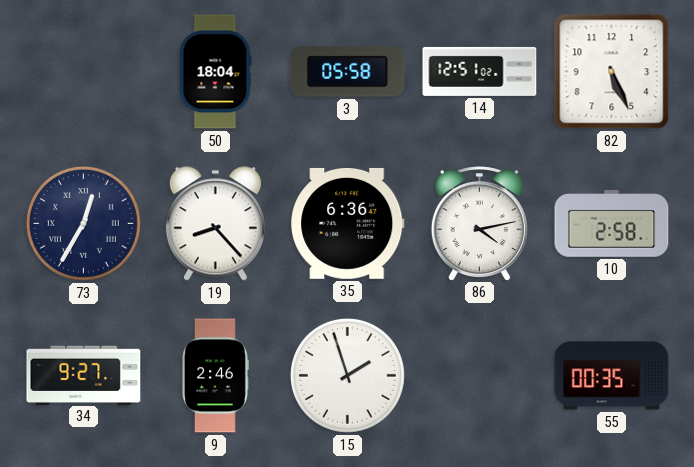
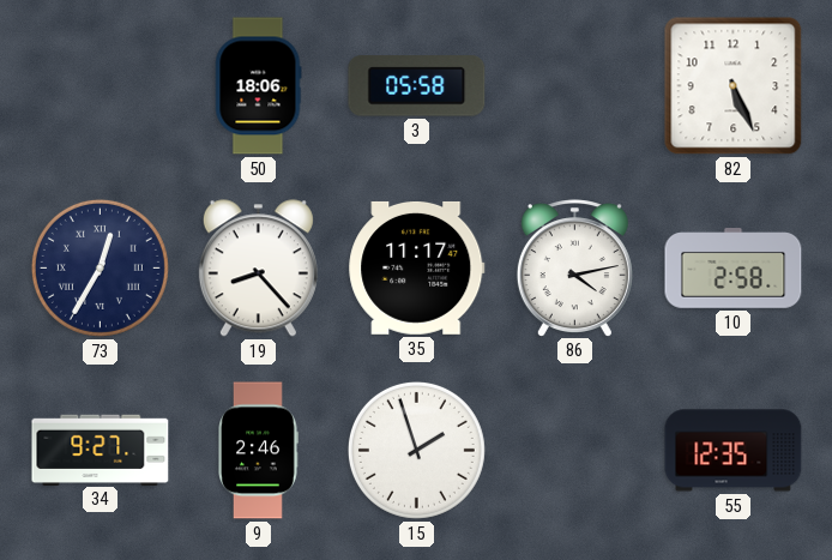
50: 18:04 -> 18:06 (258, 86)
14: 12:51 -> none (480, 71)
35: 6:36 -> 11:17 (417, 267)
55: 00:35 -> 12:35 (734, 451)
